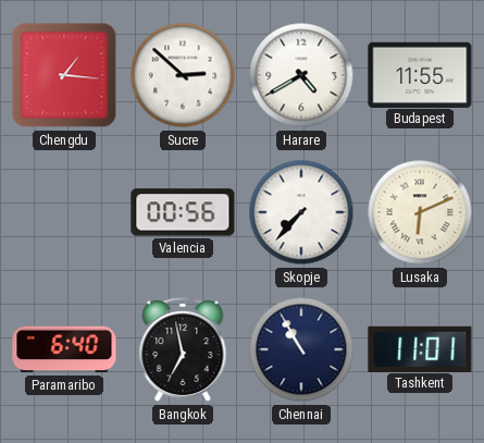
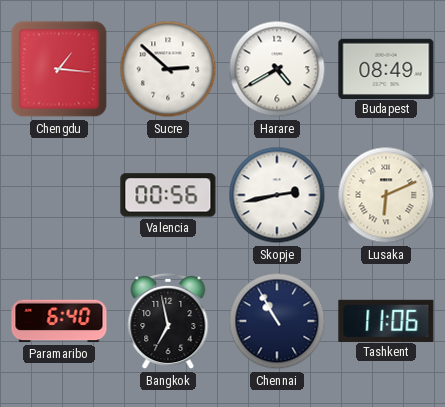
Budapest: 11:55 -> 08:49 (386, 68)
Skopje: 7:37 -> 2:43 (277, 195)
Tashkent: 11:01 -> 11:06 (386, 320)
